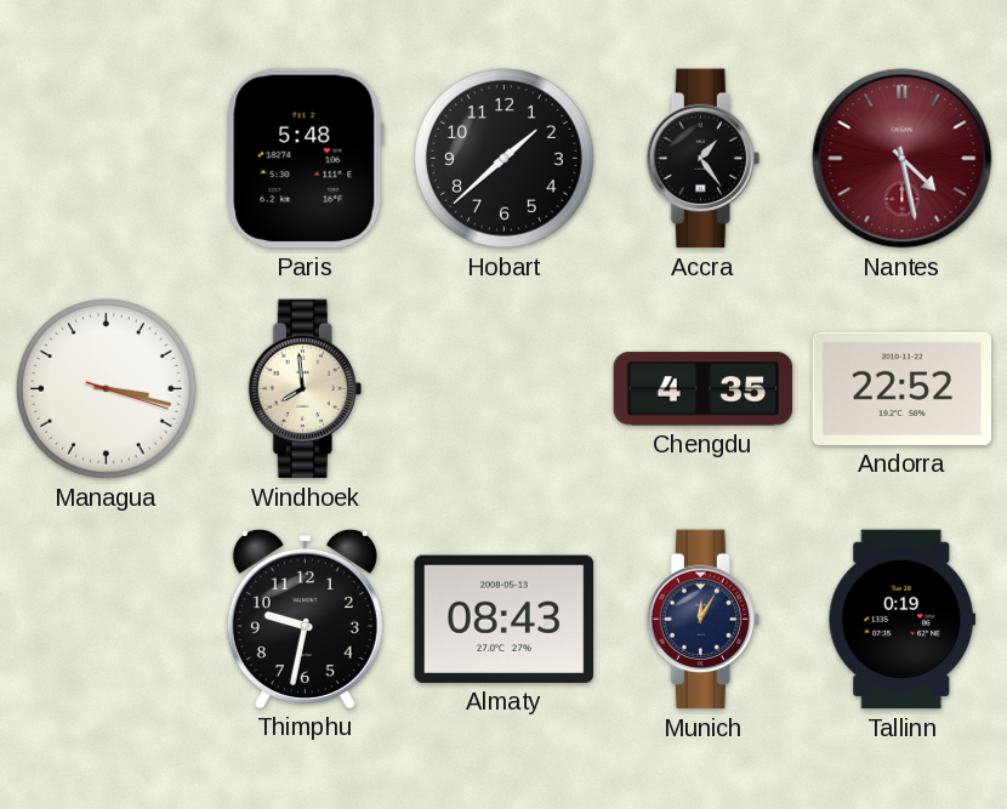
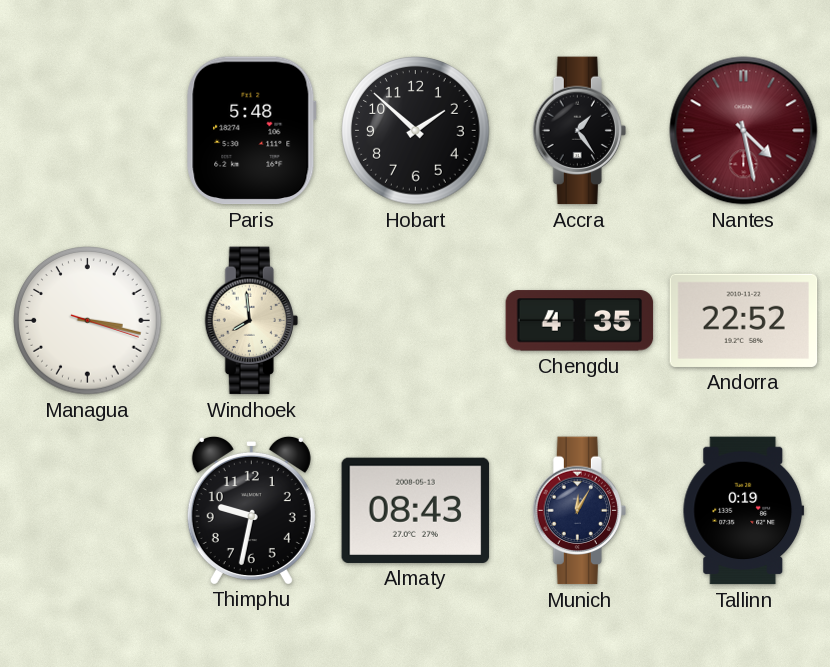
Hobart: 1:38 -> 1:52 (416, 131)
